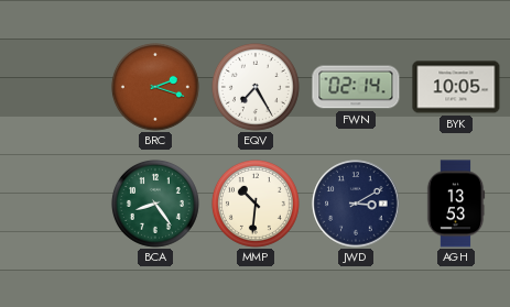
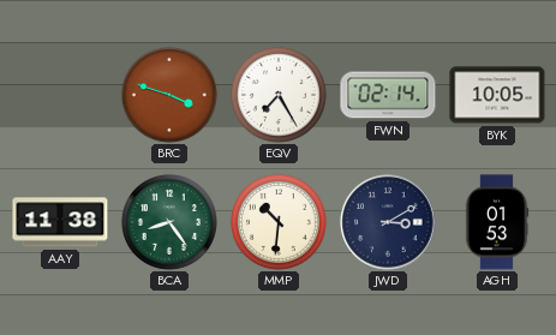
BRC: 2:18 -> 3:48 (169, 95)
AAY: none -> 11:38 (60, 222)
AGH: 13:53 -> 01:53 (497, 222)
